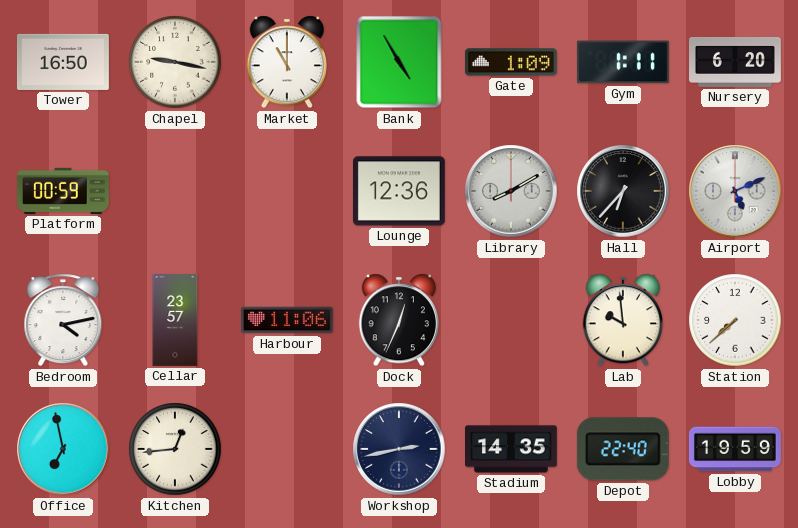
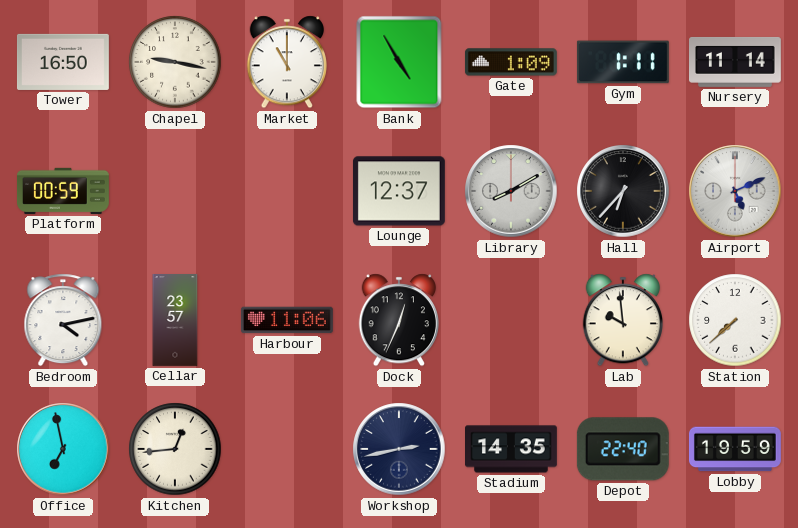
Nursery: 6:20 -> 11:14 (736, 62)
Lounge: 12:36 -> 12:37 (399, 191)
